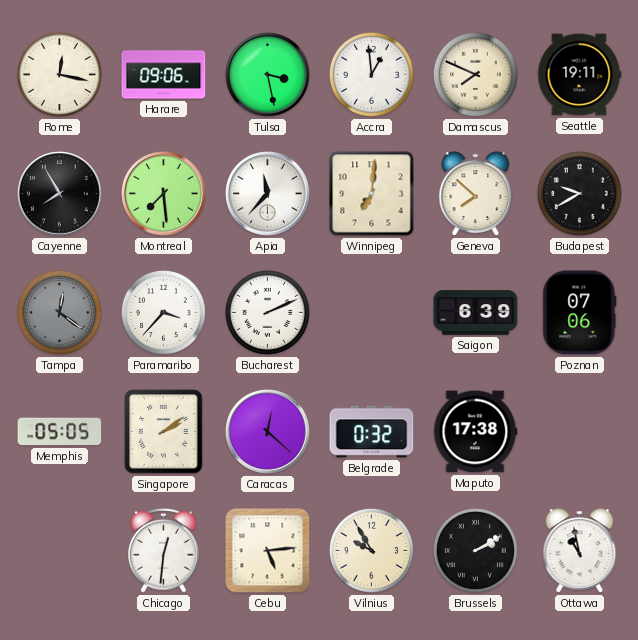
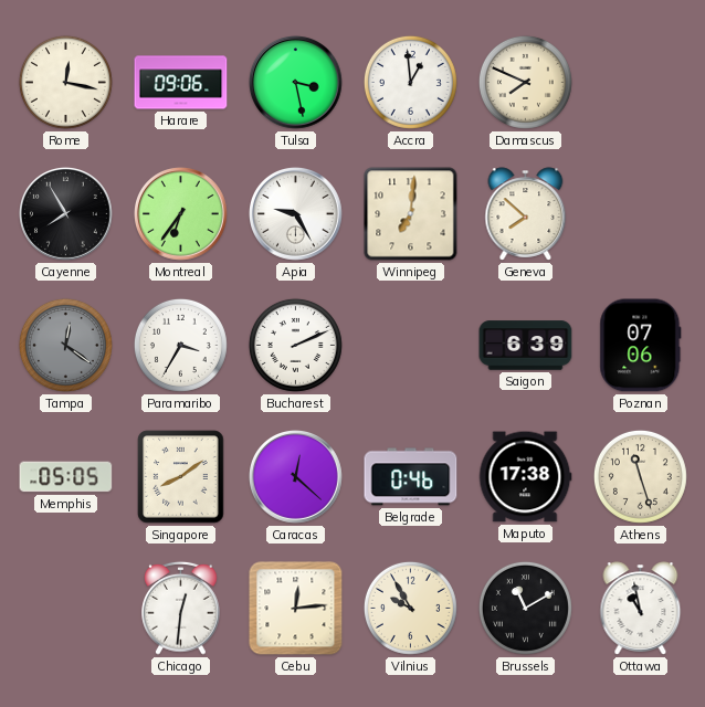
Seattle: 19:11 -> none (579, 75)
Montreal: 7:29 -> 6:36 (181, 214)
Apia: 11:37 -> 9:25 (296, 214)
Budapest: 9:40 -> none (579, 193)
Paramaribo: 3:37 -> 3:35 (180, 345)
Singapore: 2:09 -> 8:09 (181, 477)
Belgrade: 0:32 -> 0:46 (411, 477)
Athens: none -> 11:27 (640, 476)
Cebu: 5:14 -> 12:14 (296, 609)
Brussels: 2:10 -> 11:10 (525, 608)
